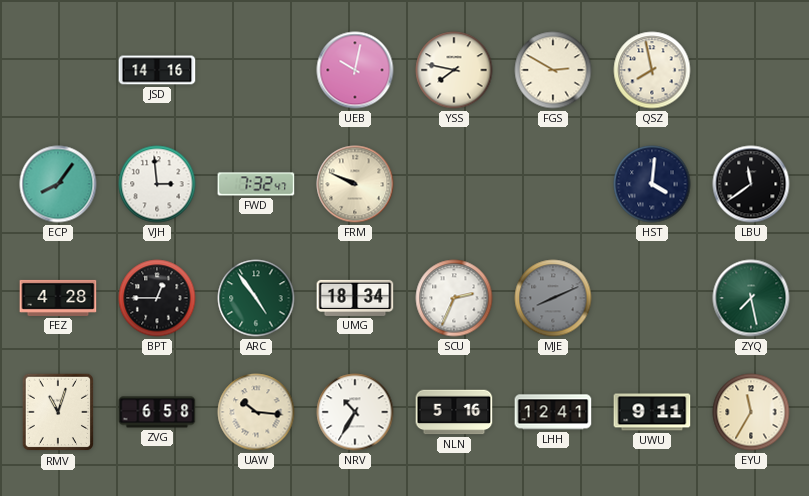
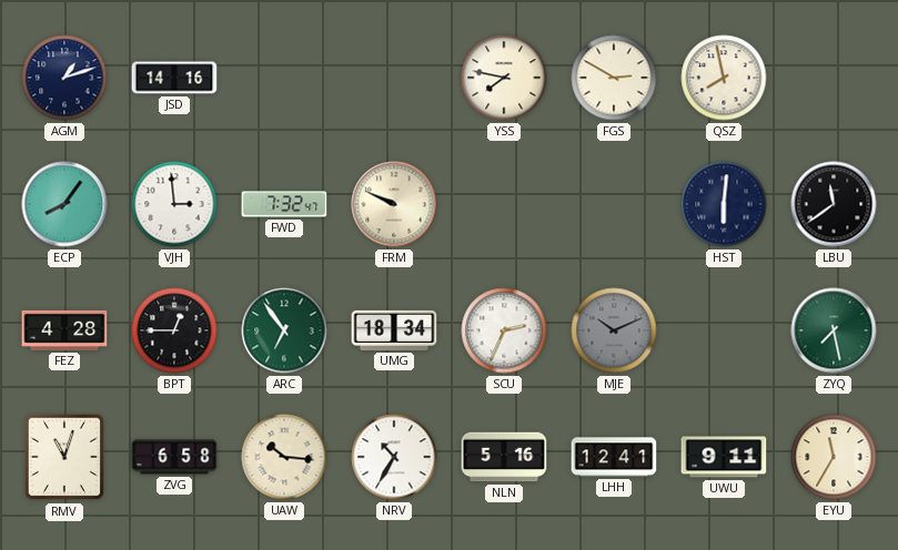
AGM: none -> 1:12 (64, 78)
UEB: 10:02 -> none (355, 70)
HST: 4:01 -> 6:01 (724, 204)
ARC: 4:54 -> 6:54 (284, 330)
MJE: 8:11 -> 10:11 (614, 330)
